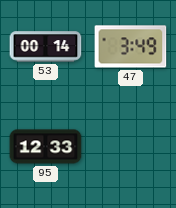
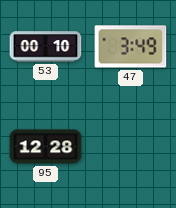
53: 00:14 -> 00:10 (46, 47)
95: 12:33 -> 12:28 (46, 147)
